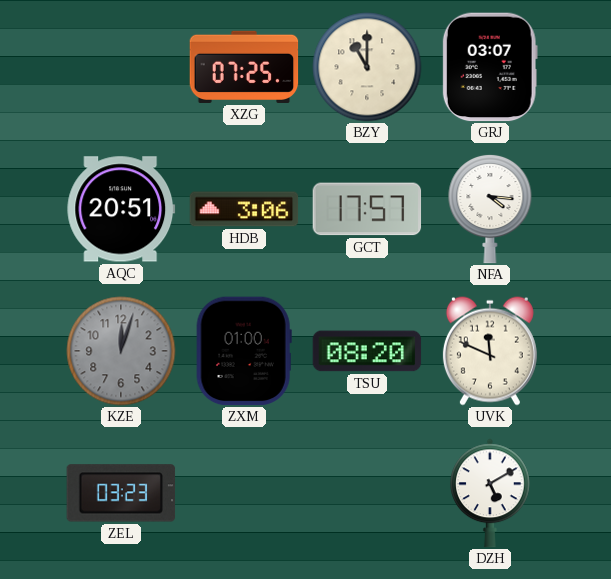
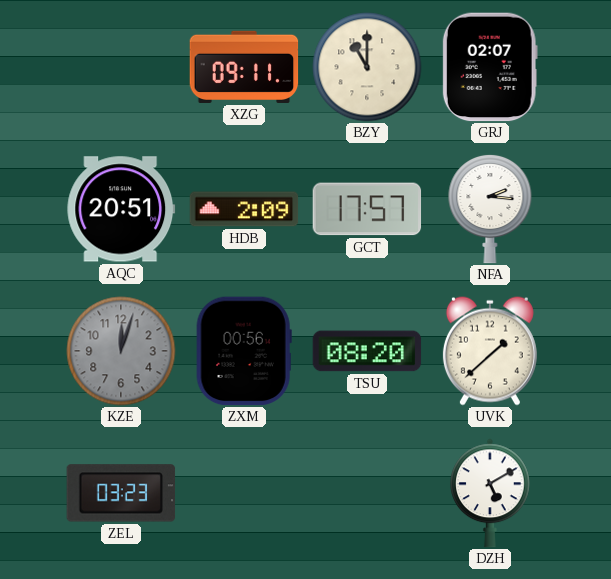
XZG: 07:25 -> 09:11 (244, 67)
GRJ: 03:07 -> 02:07 (490, 67)
HDB: 3:06 -> 2:09 (244, 209)
NFA: 4:16 -> 2:16 (490, 209)
ZXM: 01:00 -> 00:56 (244, 351)
UVK: 11:49 -> 1:38 (490, 351)
